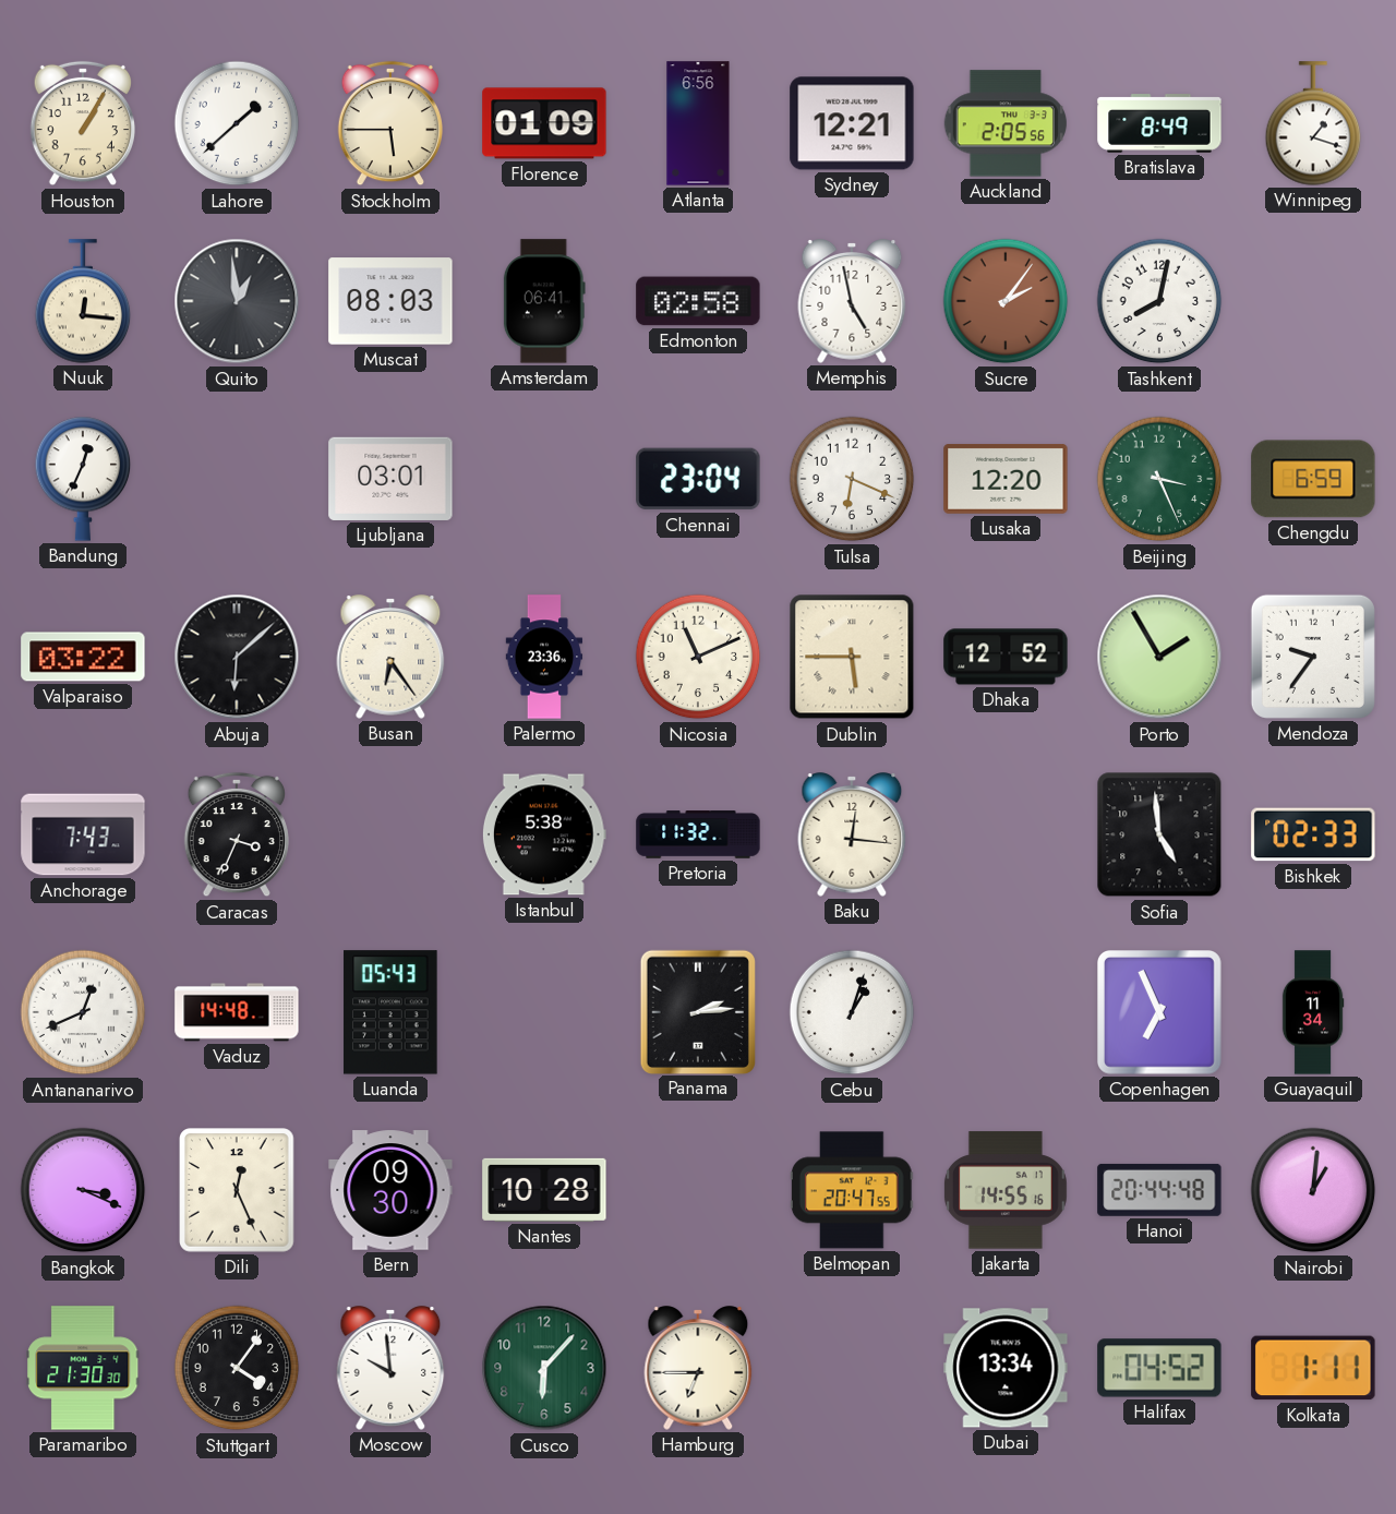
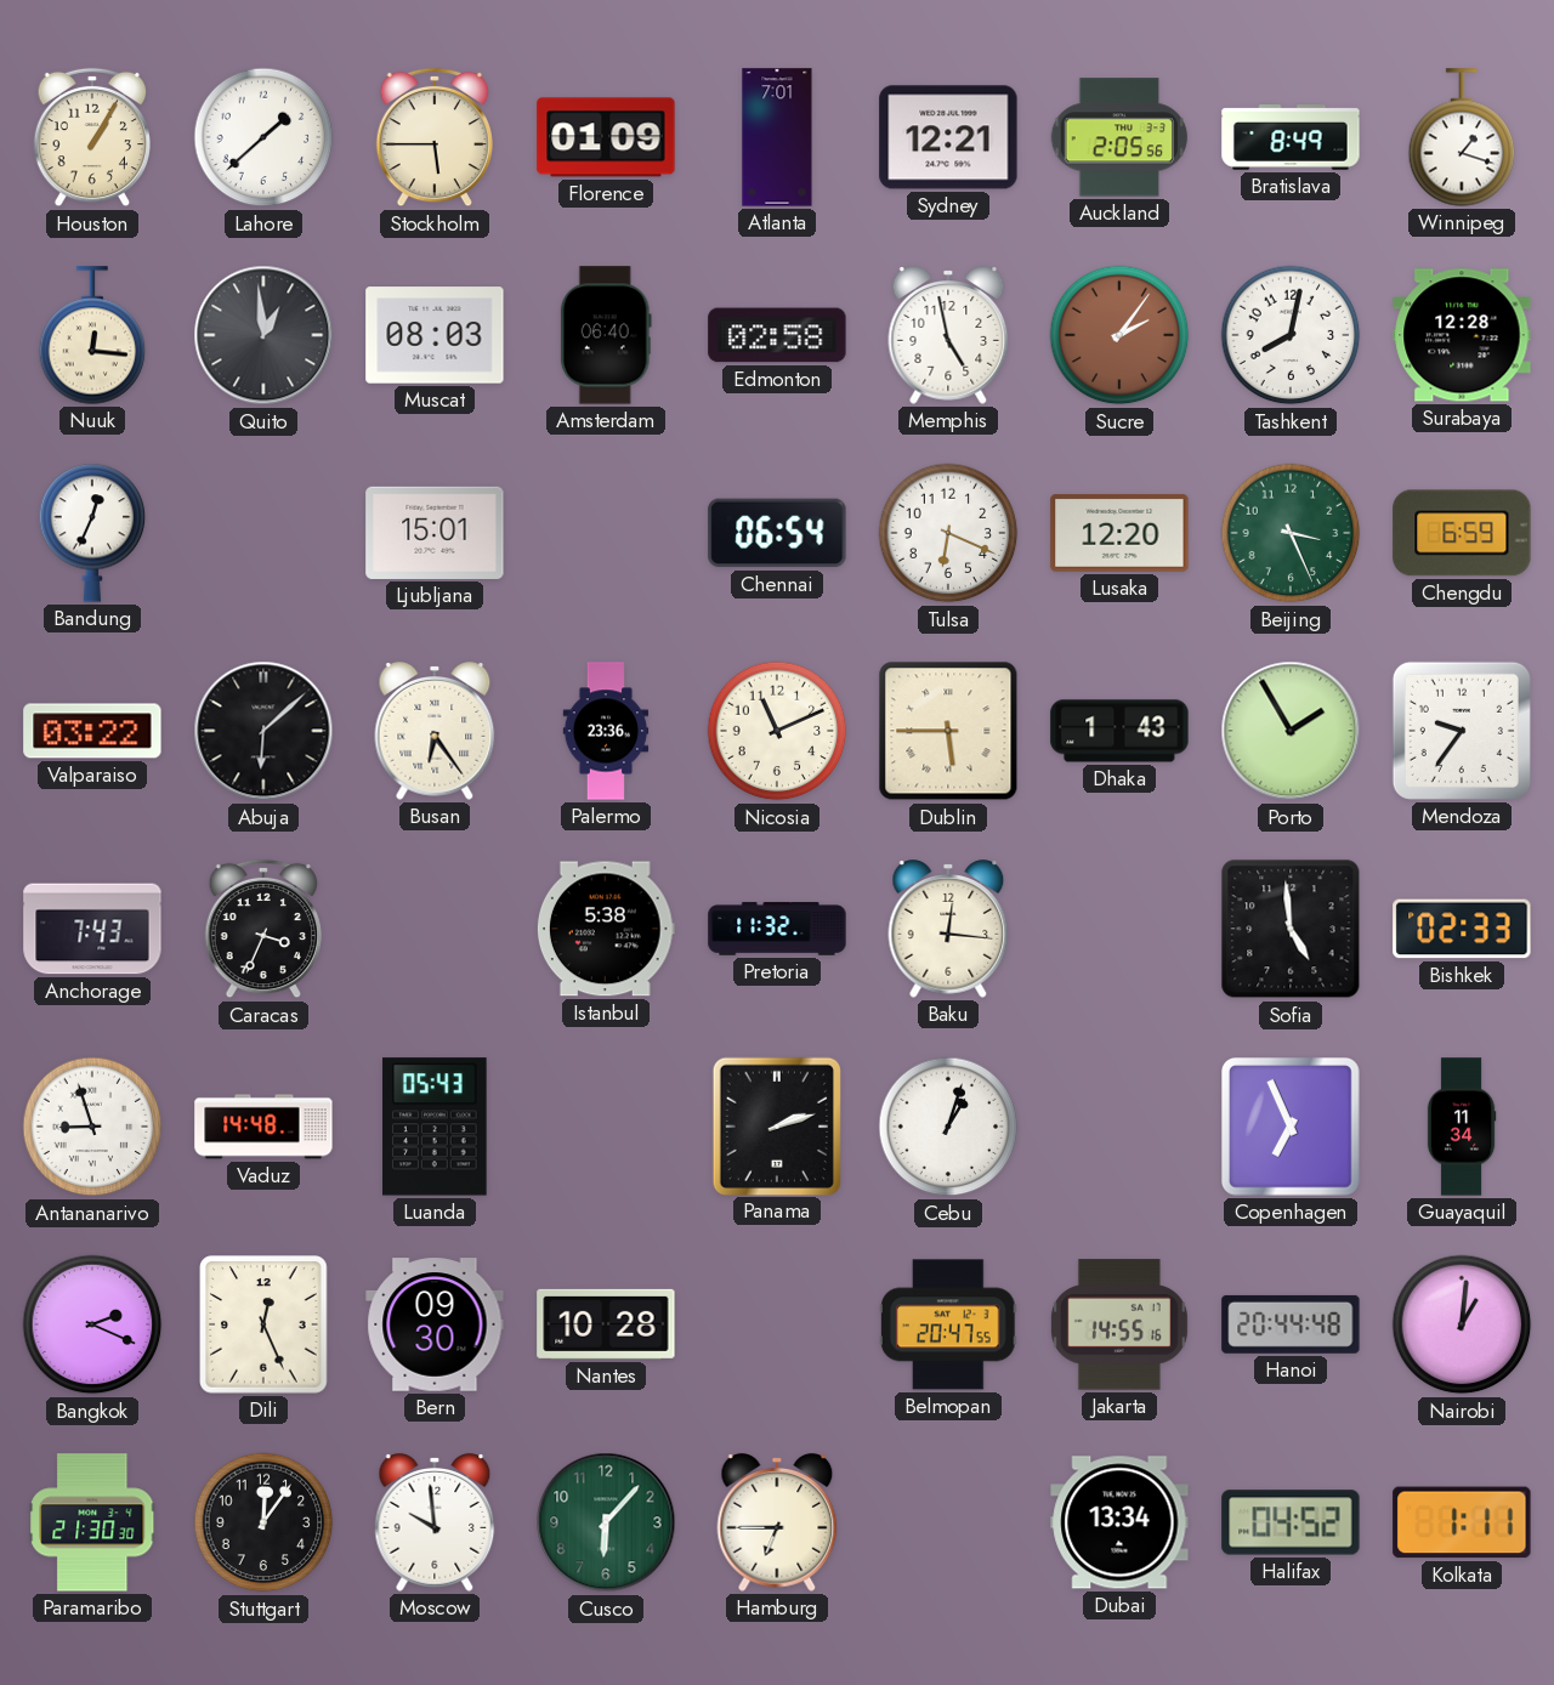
Atlanta: 6:56 -> 7:01 (777, 137)
Amsterdam: 06:41 -> 06:40 (606, 335)
Surabaya: none -> 12:28 (1462, 335)
Ljubljana: 03:01 -> 15:01 (435, 533)
Chennai: 23:04 -> 06:54 (777, 533)
Dhaka: 12:52 -> 1:43 (1119, 731)
Antananarivo: 12:41 -> 8:57 (92, 1127)
Panama: 2:14 -> 2:12 (776, 1125)
Bangkok: 3:19 -> 2:19 (92, 1324)
Stuttgart: 4:06 -> 12:06 (263, 1522)
